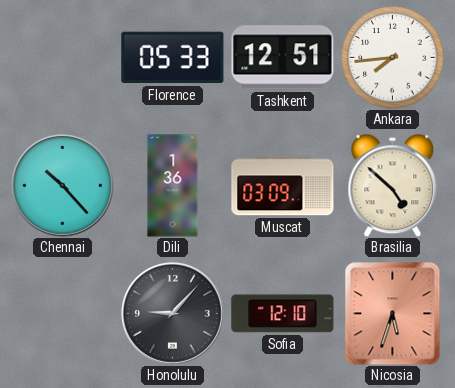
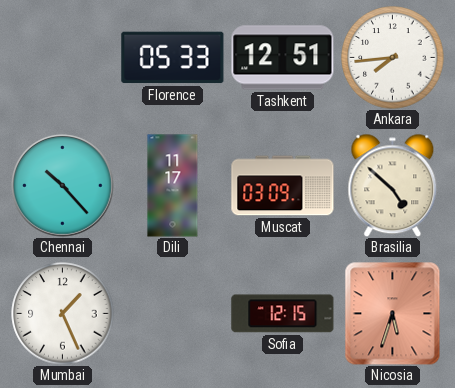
Dili: 1:36 -> 11:17 (173, 186)
Mumbai: none -> 1:26 (63, 314)
Honolulu: 9:07 -> none (172, 313)
Sofia: 12:10 -> 12:15 (283, 314)
